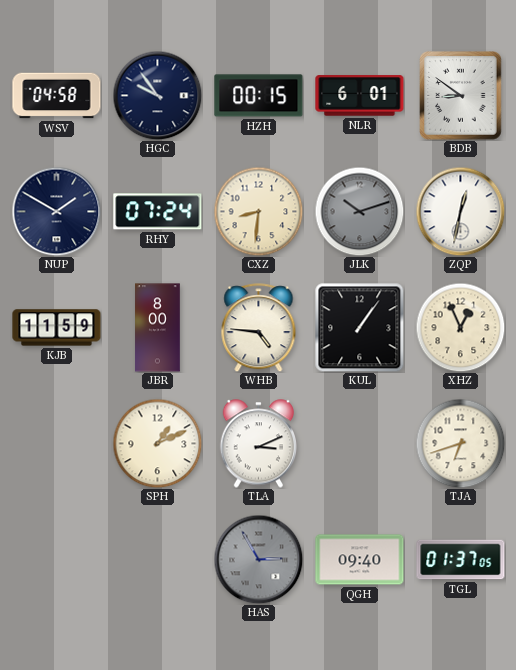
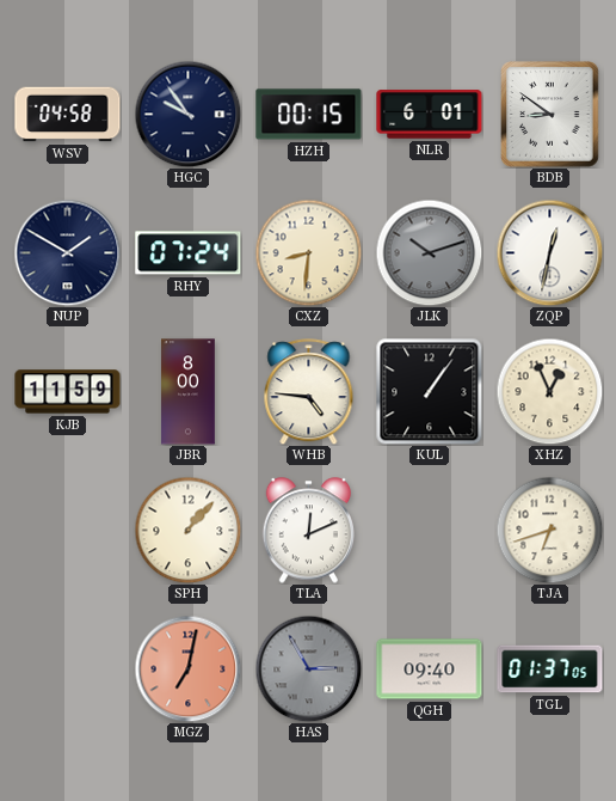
SPH: 1:11 -> 1:07 (187, 530)
TLA: 3:11 -> 12:11 (309, 531)
MGZ: none -> 7:02 (187, 668)
